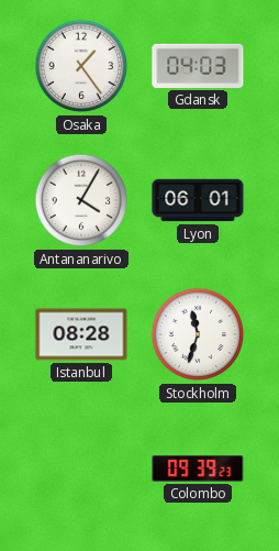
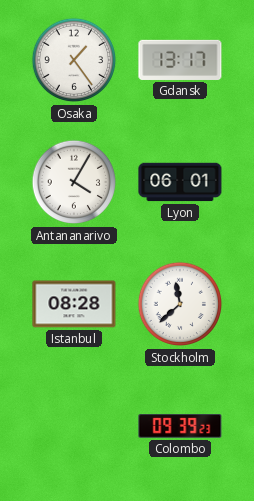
Gdansk: 04:03 -> 13:17 (180, 60)
Stockholm: 11:33 -> 11:38 (180, 304)
